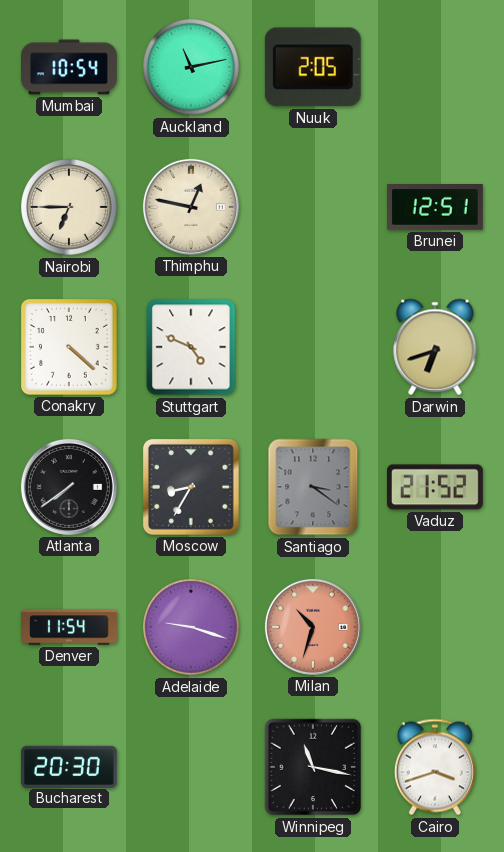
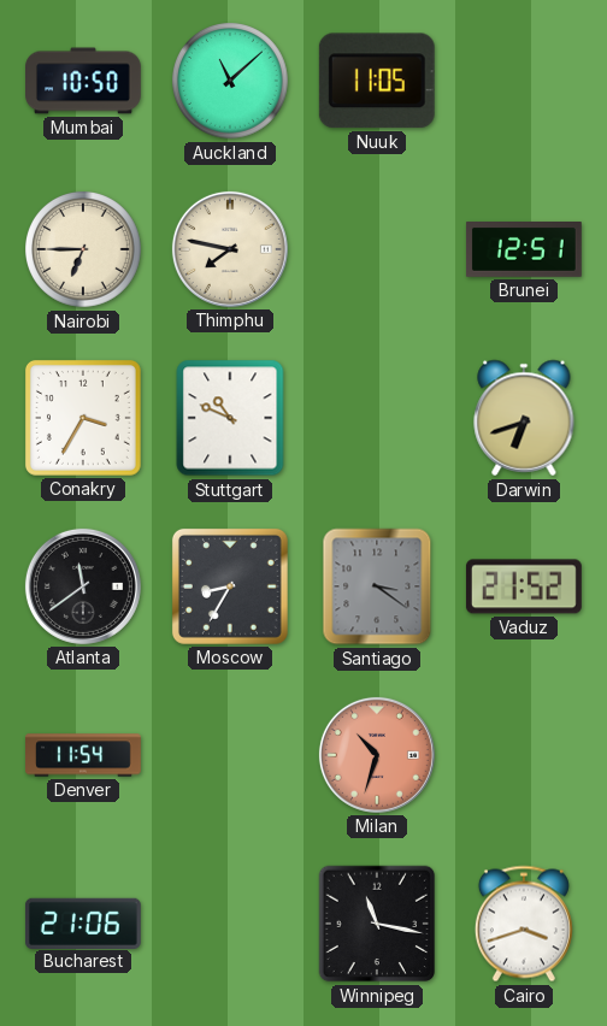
Mumbai: 10:54 -> 10:50 (84, 81)
Auckland: 11:13 -> 11:08 (231, 82)
Nuuk: 2:05 -> 11:05 (377, 81)
Thimphu: 12:47 -> 7:47 (230, 249)
Conakry: 4:22 -> 3:35 (83, 418)
Stuttgart: 4:49 -> 10:49 (230, 418)
Atlanta: 7:39 -> 11:39 (83, 586)
Adelaide: 9:18 -> none (192, 628)
Bucharest: 20:30 -> 21:06 (83, 922)
